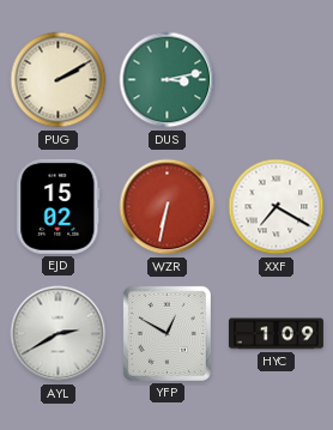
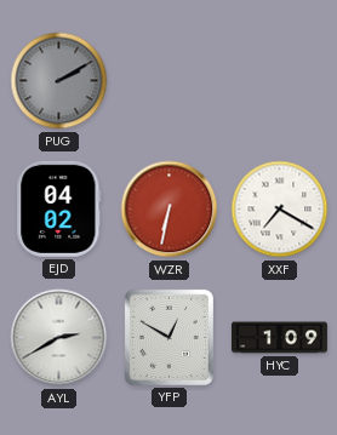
PUG dial: cream -> grey (59, 81)
DUS: 3:13 -> none (168, 80)
EJD: 15:02 -> 04:02 (59, 208)
